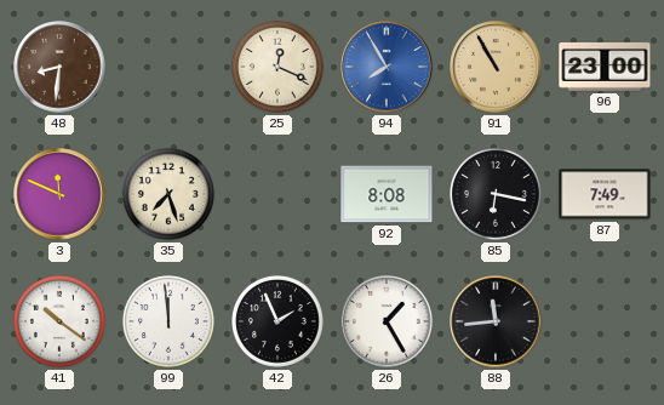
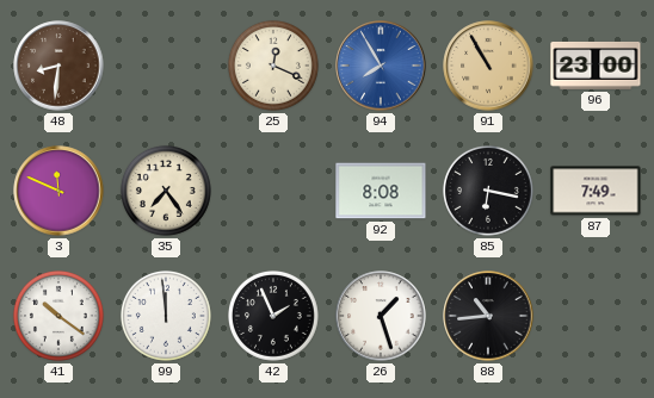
35: 7:27 -> 7:24 (166, 191)
26: 1:25 -> 1:27 (381, 316)
88: 11:44 -> 10:44 (488, 316)
